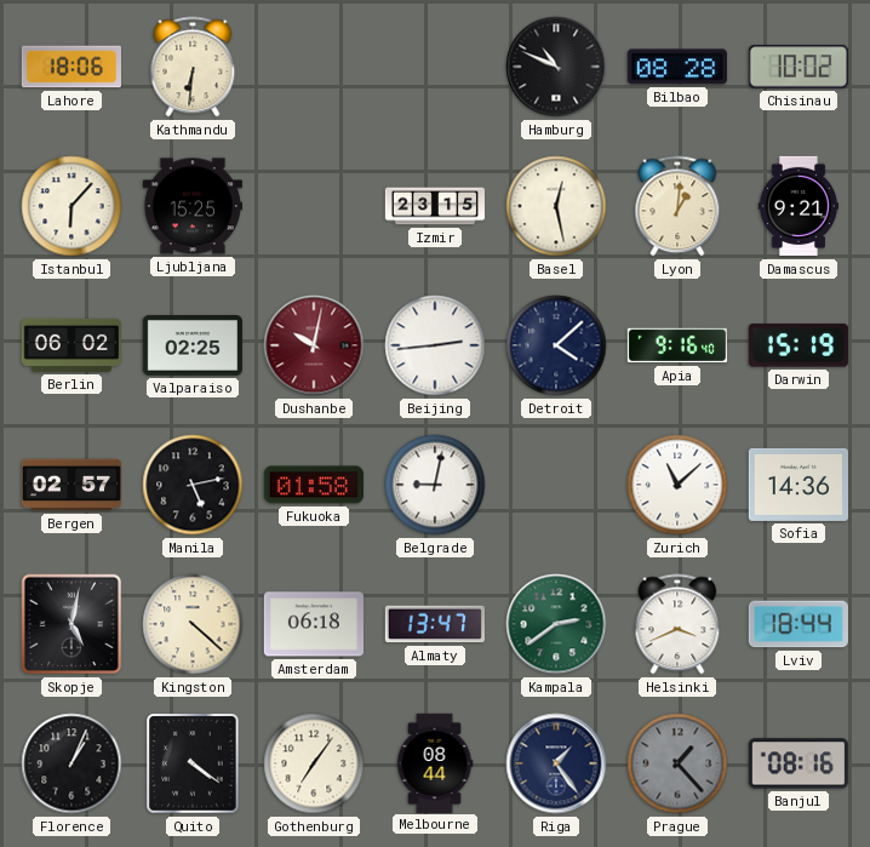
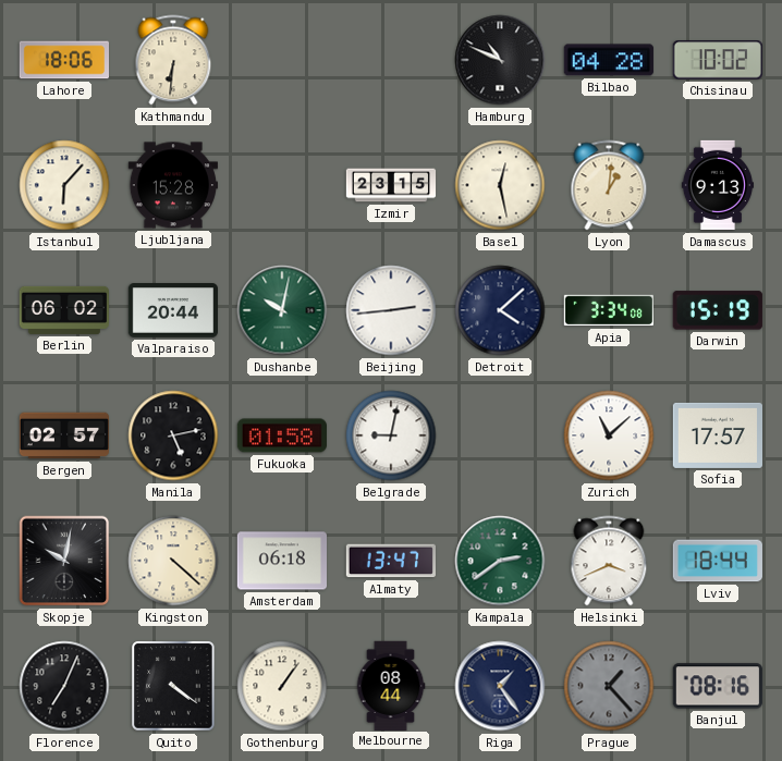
Bilbao: 08:28 -> 04:28 (609, 60)
Ljubljana: 15:25 -> 15:28 (172, 185)
Damascus: 9:21 -> 9:13 (717, 185)
Valparaiso: 02:25 -> 20:44 (172, 311)
Dushanbe dial: burgundy -> green (282, 310)
Apia: 9:16 -> 3:34 (608, 310)
Sofia: 14:36 -> 17:57 (717, 435)
Skopje: 5:02 -> 10:02 (64, 561)
Florence: 1:04 -> 7:04 (64, 686)
Gothenburg: 7:06 -> 1:06 (282, 686)
